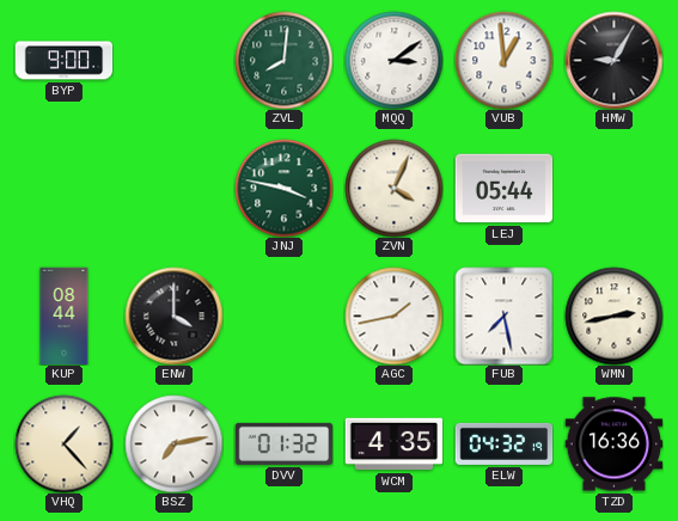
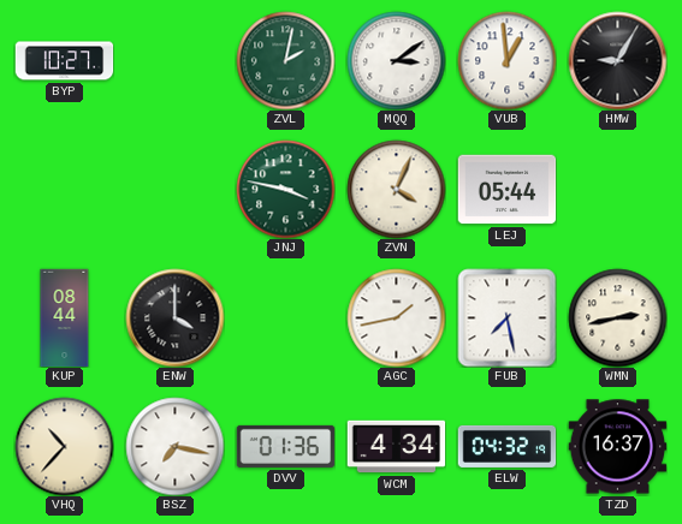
BYP: 9:00 -> 10:27 (64, 61)
ZVL: 8:01 -> 2:02 (285, 60)
VHQ: 1:23 -> 10:37 (64, 446)
BSZ: 7:13 -> 7:17 (174, 446)
DVV: 01:32 -> 01:36 (285, 446)
WCM: 4:35 -> 4:34 (396, 447)
TZD: 16:36 -> 16:37 (617, 447)
